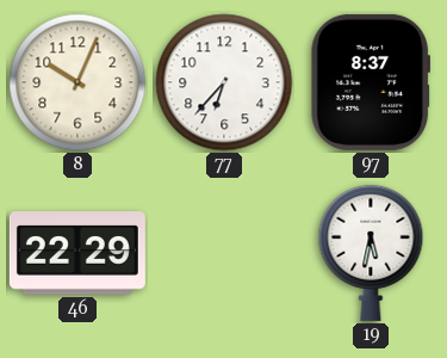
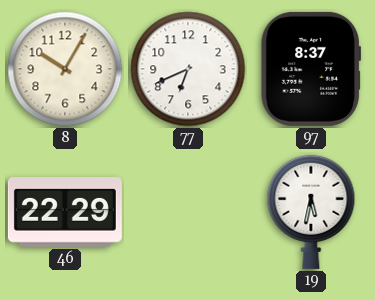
8: 10:04 -> 10:05 (65, 69)
77: 6:37 -> 6:41 (188, 69)
